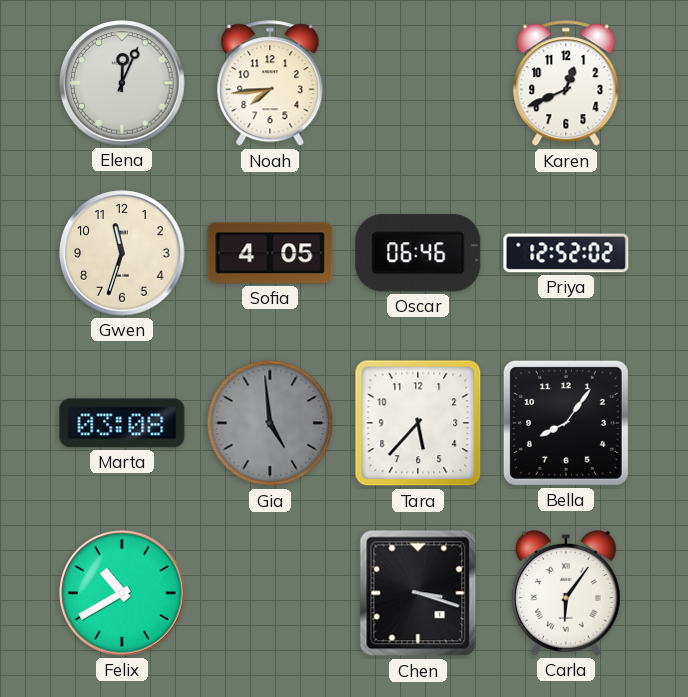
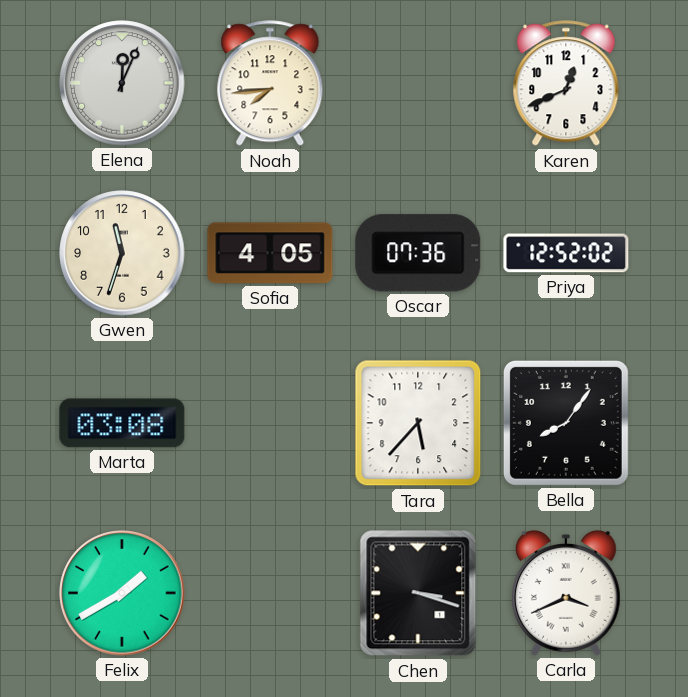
Oscar: 06:46 -> 07:36 (418, 253)
Gia: 4:59 -> none (270, 423)
Felix: 10:40 -> 1:40 (122, 593)
Carla: 6:06 -> 3:41 (566, 594)
